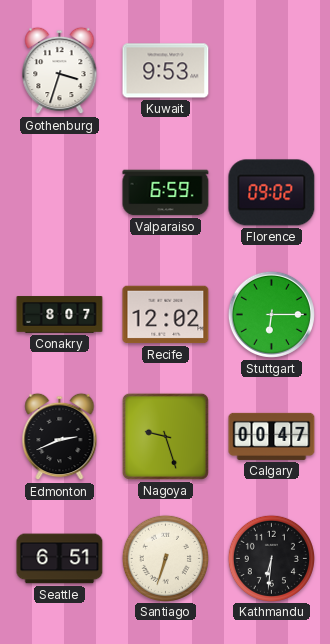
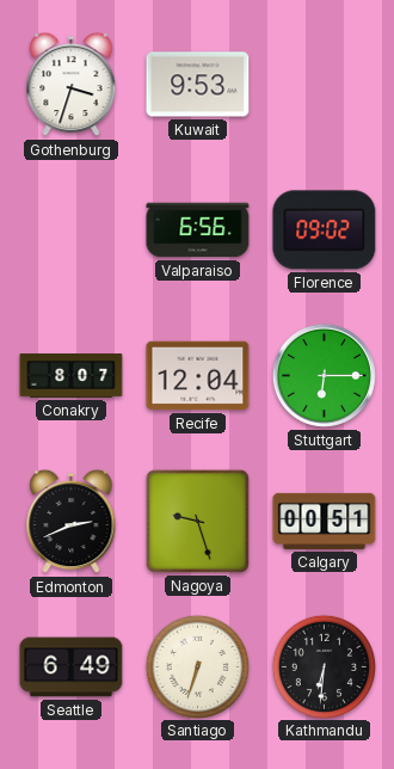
Valparaiso: 6:59 -> 6:56 (198, 230)
Recife: 12:02 -> 12:04 (198, 376)
Calgary: 00:47 -> 00:51 (325, 521)
Seattle: 6:51 -> 6:49 (72, 668)
